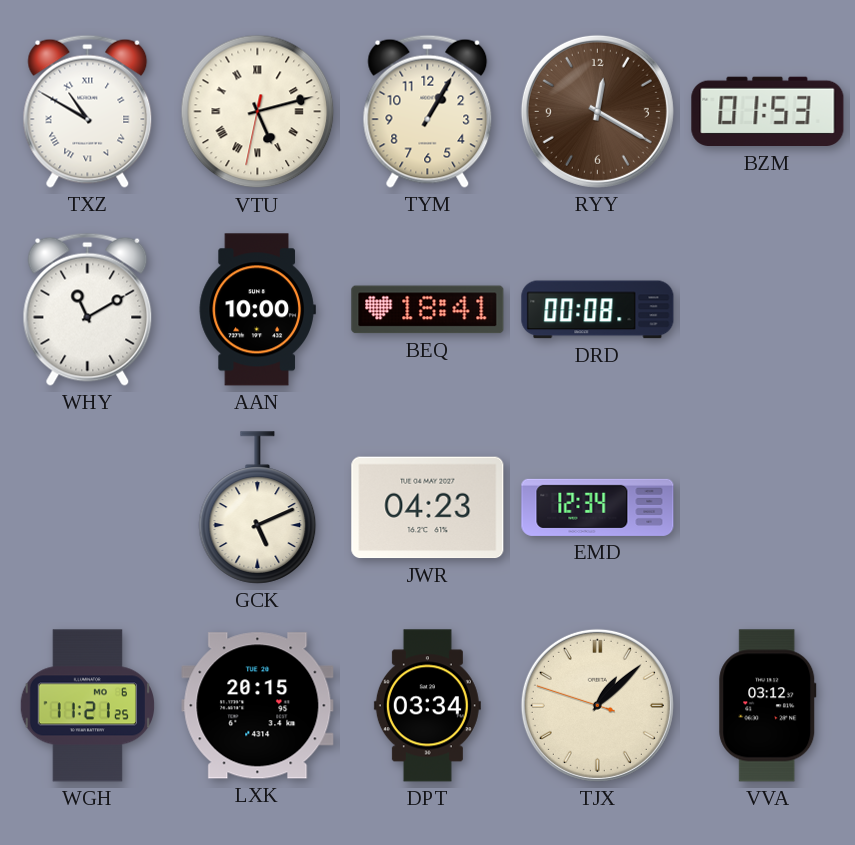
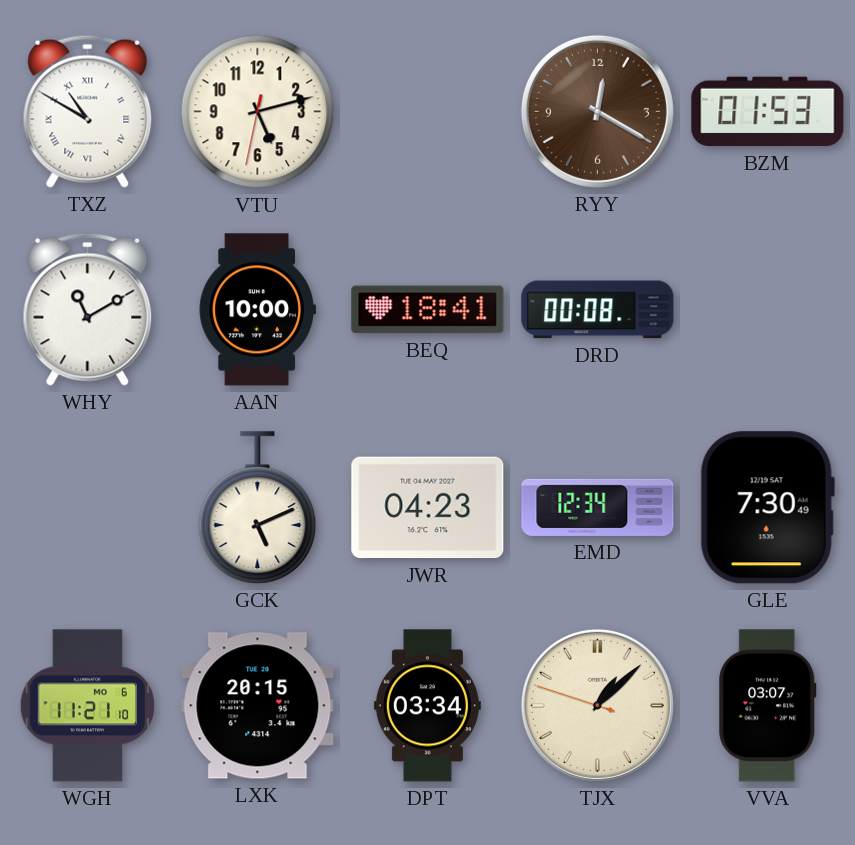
VTU numerals: Roman -> Arabic (258, 112)
TYM: 1:05 -> none (428, 111)
GLE: none -> 7:30 (767, 508)
WGH: 11:21:25 -> 11:21:10 (87, 706)
VVA: 03:12 -> 03:07 (768, 706)
